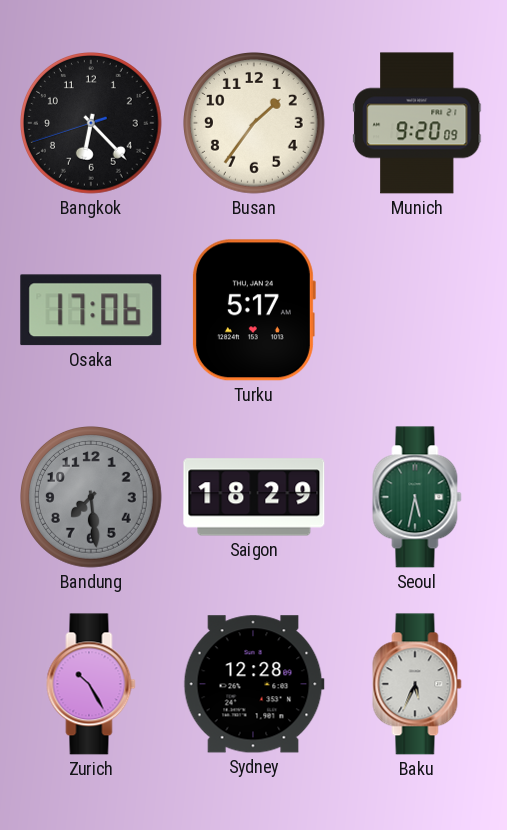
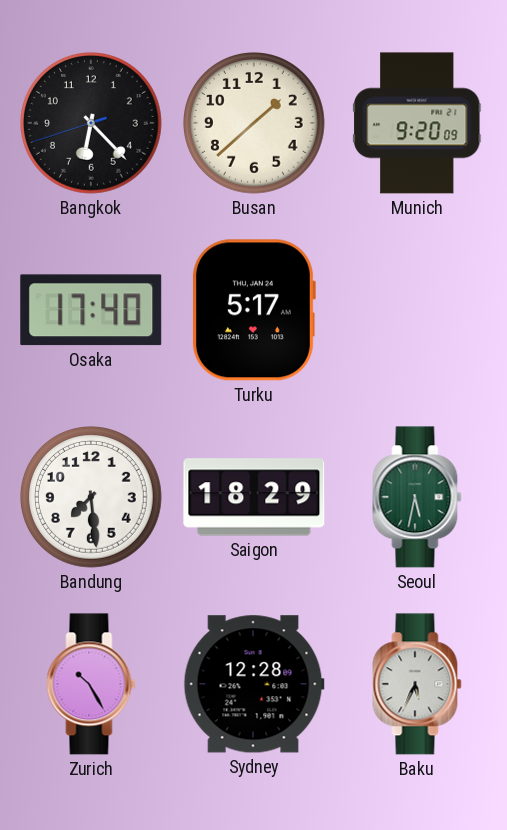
Busan: 1:36 -> 1:38 (255, 124)
Osaka: 17:06 -> 17:40 (91, 310)
Bandung dial: grey -> white (92, 498)
